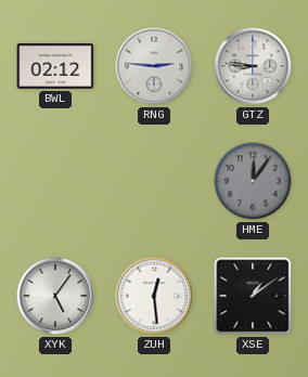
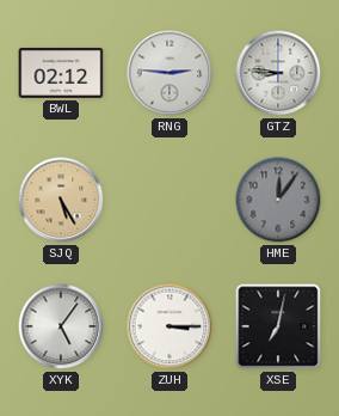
SJQ: none -> 5:25 (61, 200)
ZUH: 12:29 -> 3:15 (169, 326)
XSE: 1:09 -> 7:02 (278, 326)
